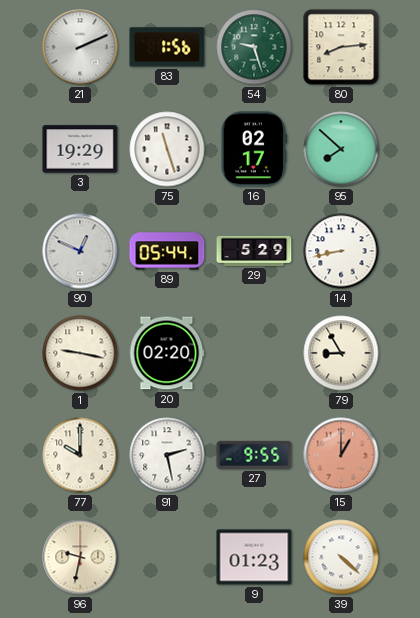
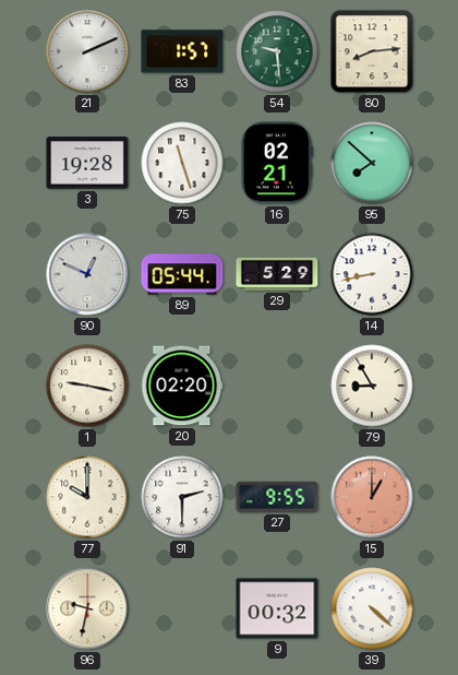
83: 1:56 -> 1:57 (182, 51)
54: 9:27 -> 9:29 (277, 51)
3: 19:29 -> 19:28 (87, 163)
16: 02:17 -> 02:21 (277, 163)
91: 2:28 -> 2:30 (182, 497)
9: 01:23 -> 00:32 (277, 608)
